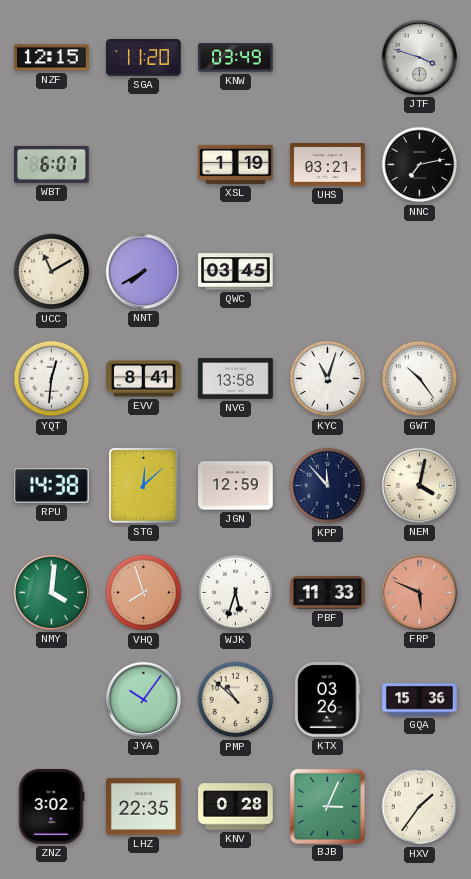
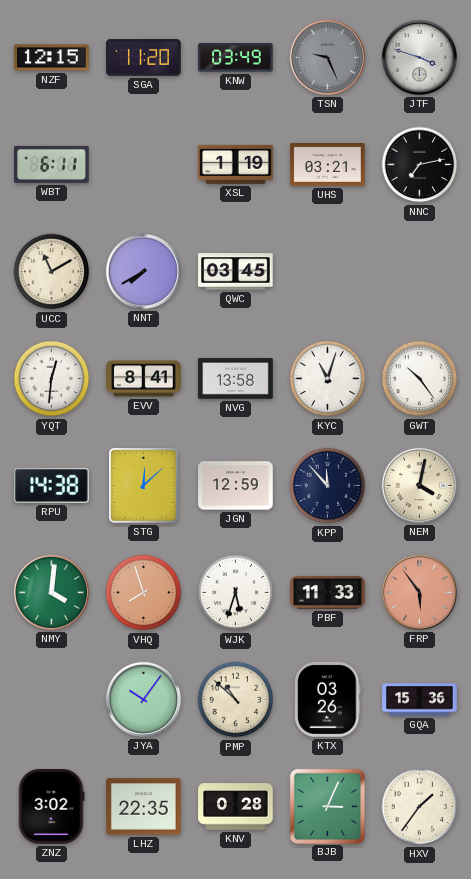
TSN: none -> 9:26 (327, 57)
WBT: 6:07 -> 6:11 (52, 164)
FRP: 5:49 -> 5:54 (419, 592)
